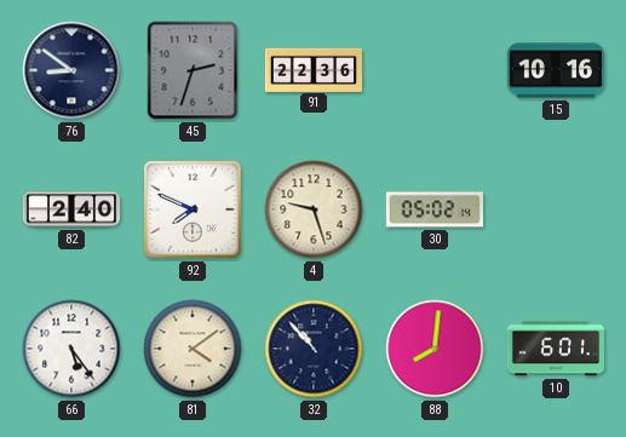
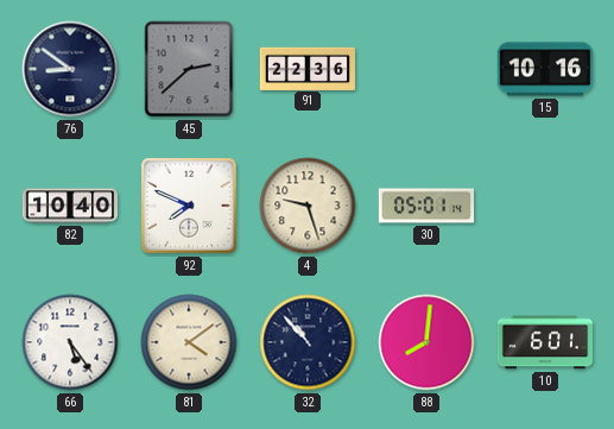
45: 2:33 -> 2:38 (189, 69)
82: 2:40 -> 10:40 (70, 206)
30: 05:02 -> 05:01 (425, 206)
